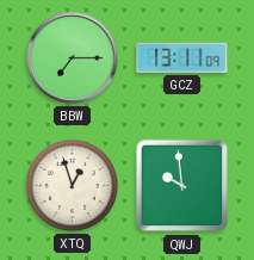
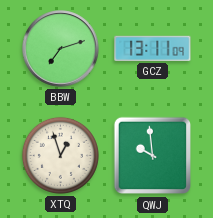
BBW: 7:15 -> 7:12 (61, 49)
